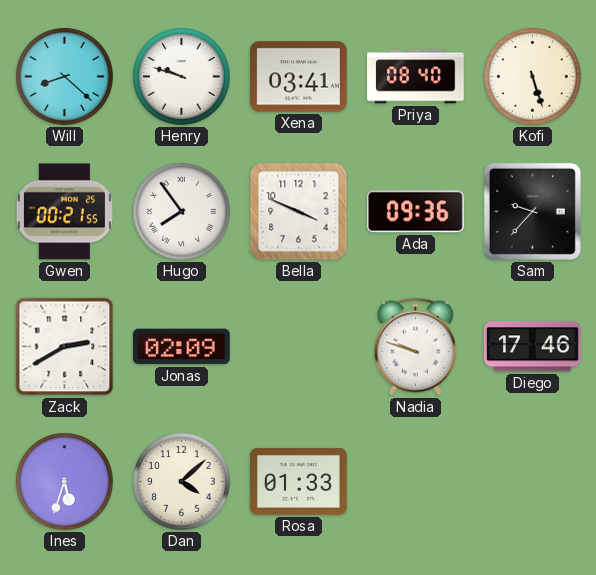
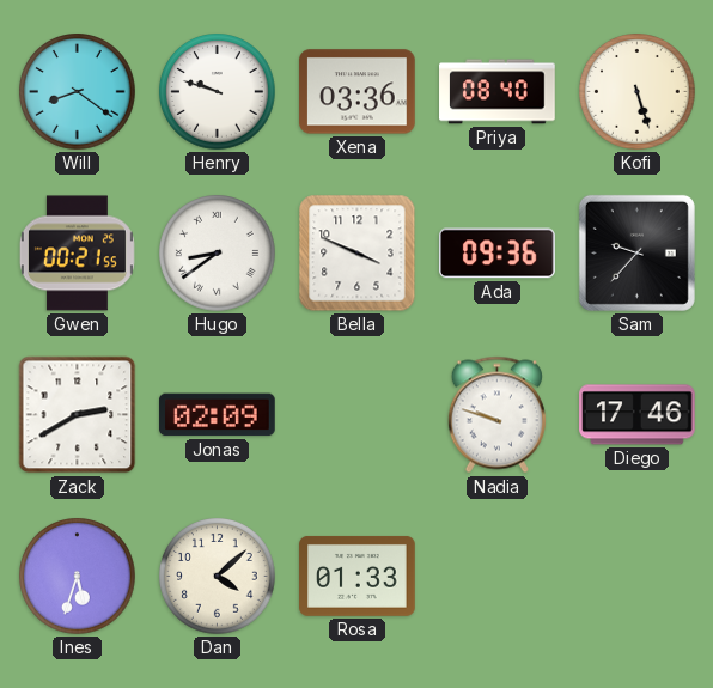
Will: 8:22 -> 8:21 (78, 92)
Xena: 03:41 -> 03:36 (358, 92)
Hugo: 7:54 -> 8:39 (218, 254)
